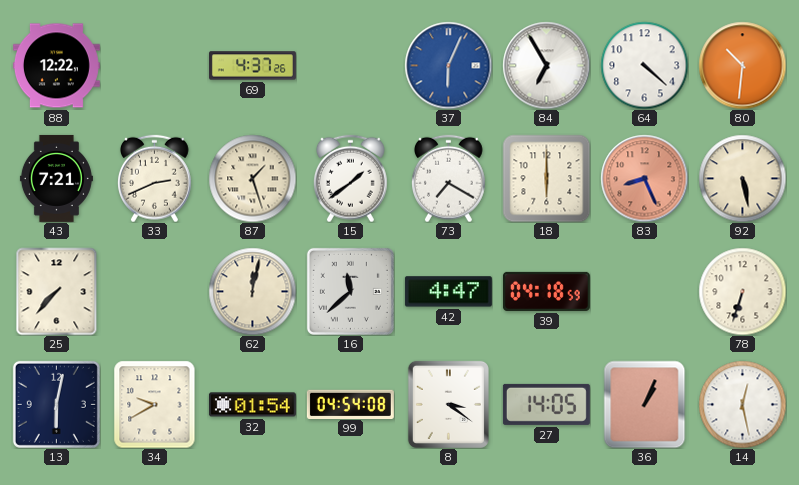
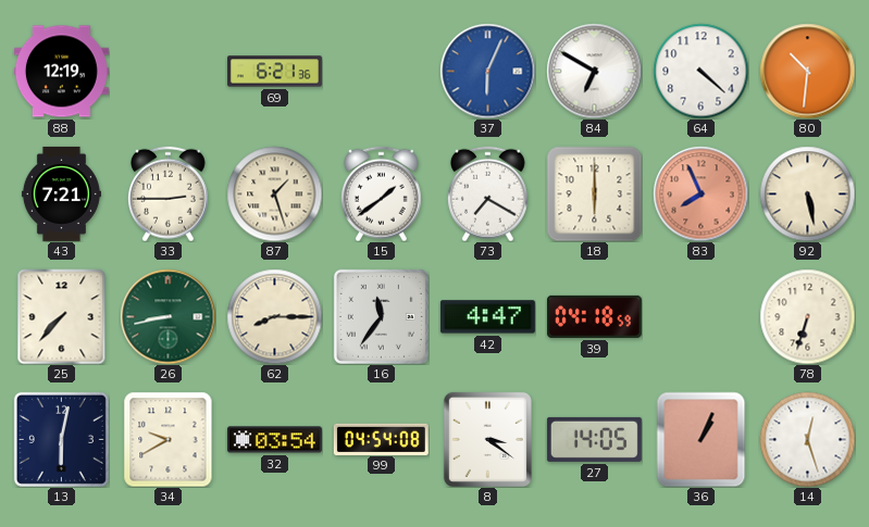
88: 12:22 -> 12:19 (61, 72)
69: 4:37 -> 6:21 (274, 72)
84: 6:55 -> 6:50 (594, 71)
33: 2:41 -> 2:45 (169, 193)
83: 8:26 -> 7:56 (700, 193)
26: none -> 8:43 (167, 316)
62: 12:02 -> 8:15 (274, 316)
16: 11:38 -> 11:36 (381, 316)
32: 01:54 -> 03:54 (274, 440)
14: 12:28 -> 12:27 (807, 439)
